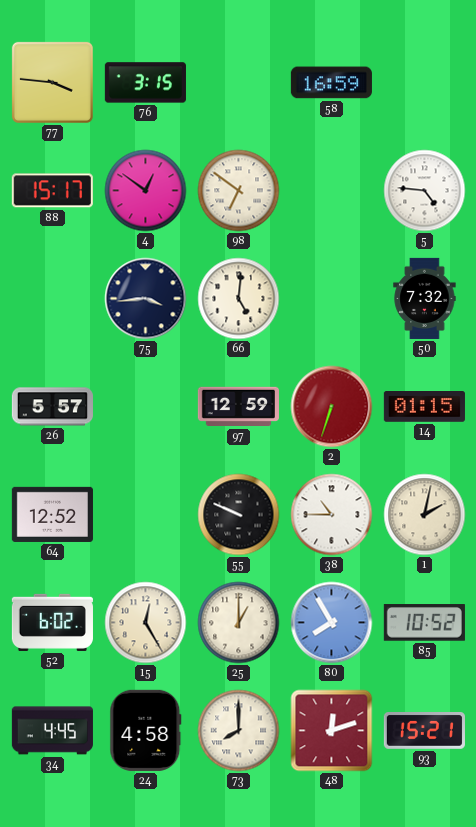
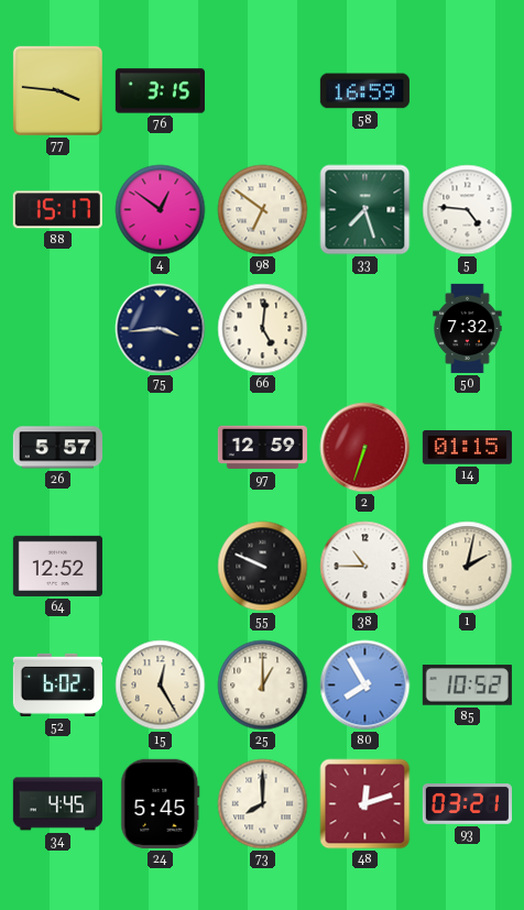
33: none -> 7:27 (365, 210)
24: 4:58 -> 5:45 (161, 803)
93: 15:21 -> 03:21 (467, 804)
